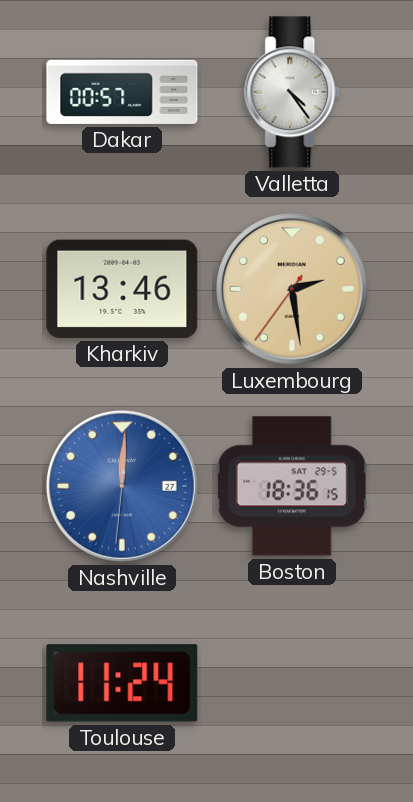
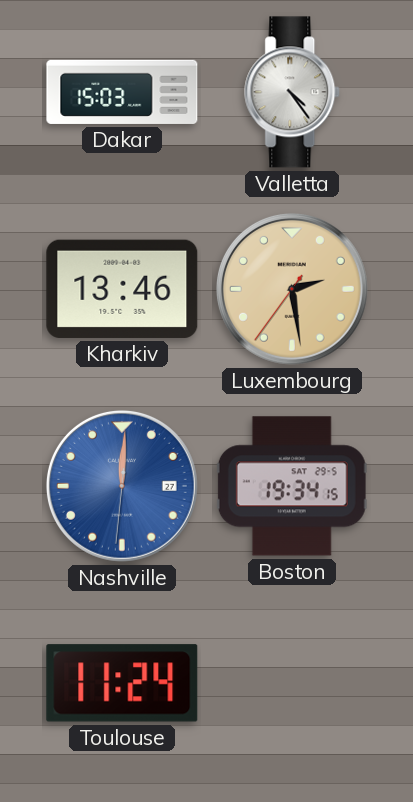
Dakar: 00:57 -> 15:03 (122, 92)
Boston: 18:36 -> 19:34 (292, 486)
